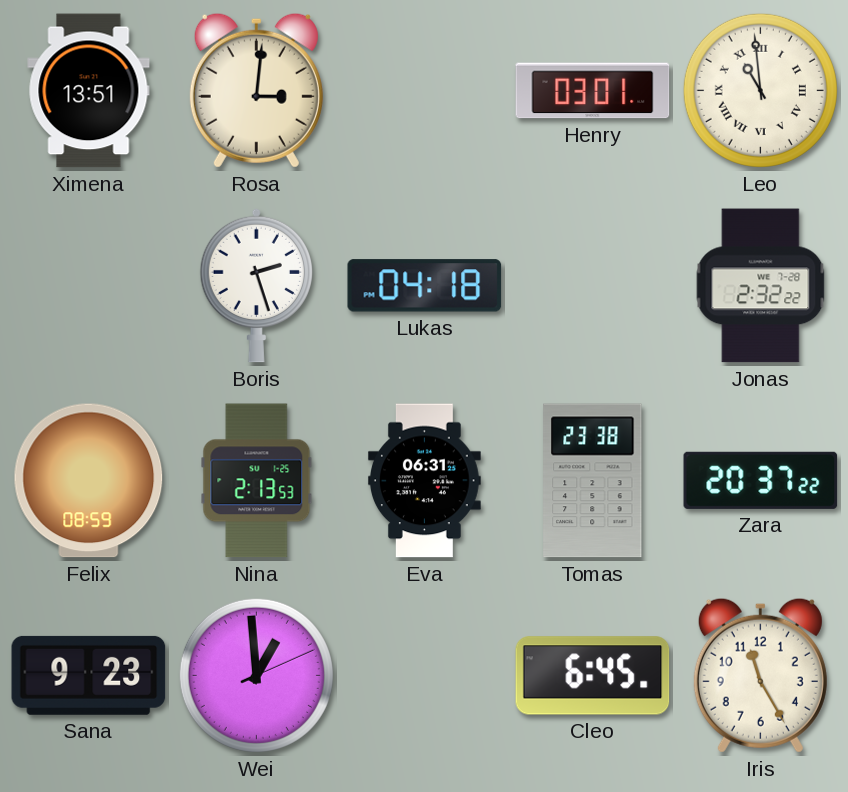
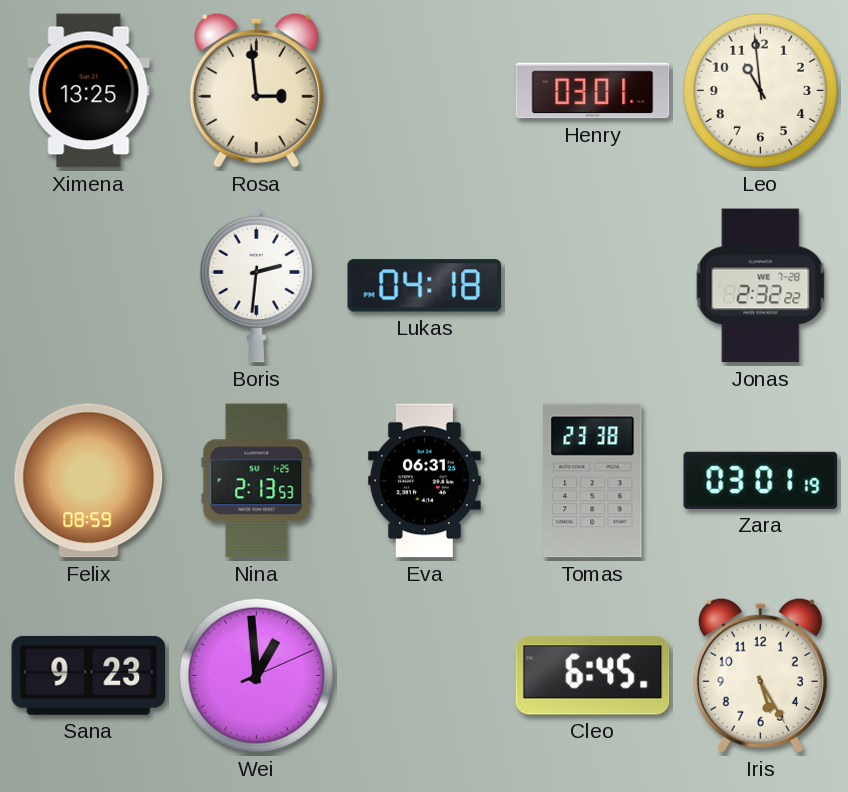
Ximena: 13:51 -> 13:25 (89, 91)
Rosa: 3:01 -> 2:59 (256, 90)
Leo numerals: Roman -> Arabic (760, 90)
Boris: 2:27 -> 2:31 (256, 285)
Zara: 20:37 -> 03:01 (761, 480)
Iris: 11:25 -> 5:25 (760, 675)
